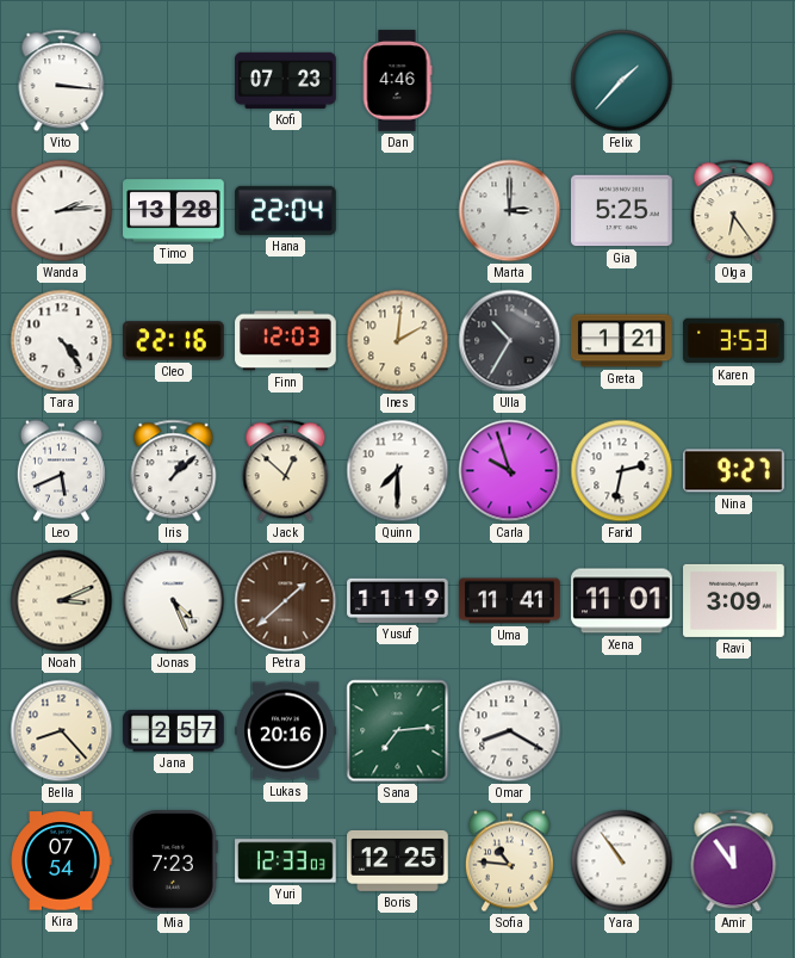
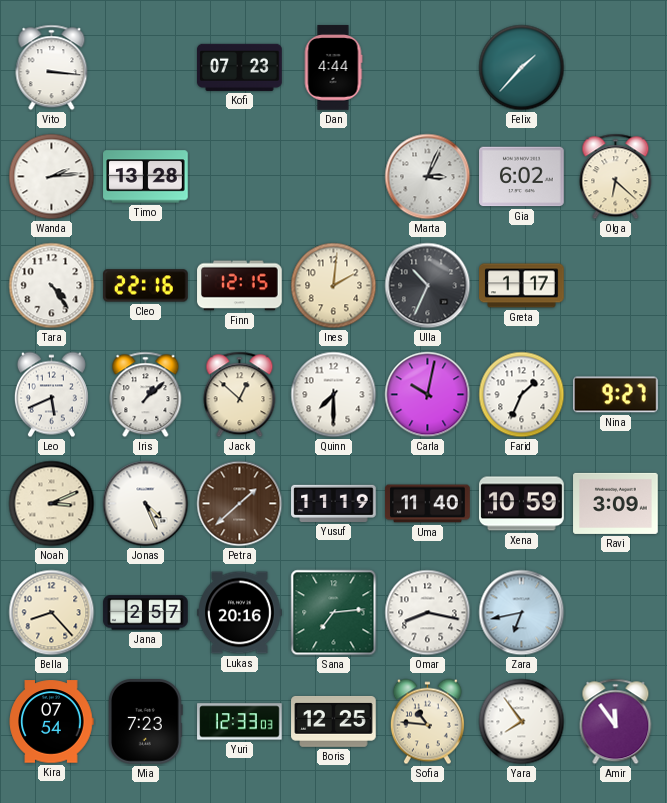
Dan: 4:46 -> 4:44 (333, 68)
Hana: 22:04 -> none (286, 210)
Marta: 3:00 -> 3:04 (428, 177)
Gia: 5:25 -> 6:02 (522, 177)
Olga: 6:24 -> 6:22 (616, 177)
Finn: 12:03 -> 12:15 (240, 286)
Ulla: 10:35 -> 10:34 (428, 286)
Greta: 1:21 -> 1:17 (522, 286)
Karen: 3:53 -> none (734, 341)
Carla: 9:57 -> 10:02 (428, 395)
Farid: 2:32 -> 1:34 (522, 395)
Uma: 11:41 -> 11:40 (428, 504)
Xena: 11:01 -> 10:59 (522, 504)
Omar: 8:20 -> 8:17 (428, 613)
Zara: none -> 6:43 (522, 613)
Yara: 10:54 -> 7:54 (522, 722)
